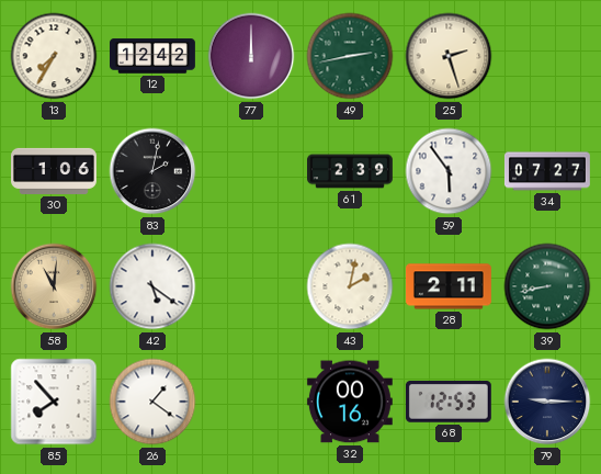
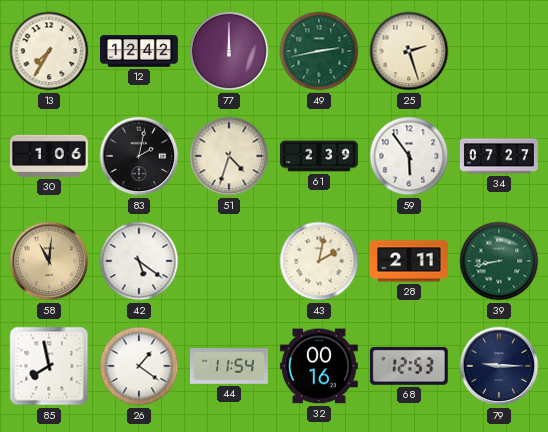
51: none -> 4:33 (229, 156)
85: 7:53 -> 7:58 (49, 366)
44: none -> 11:54 (229, 366)
